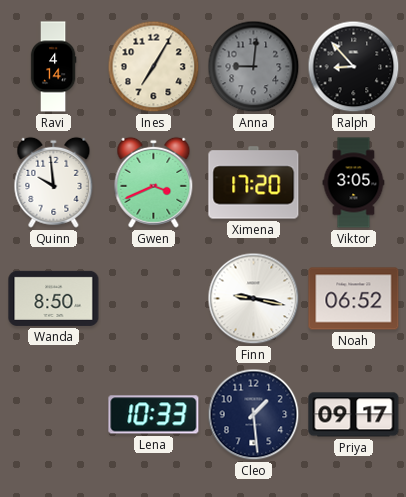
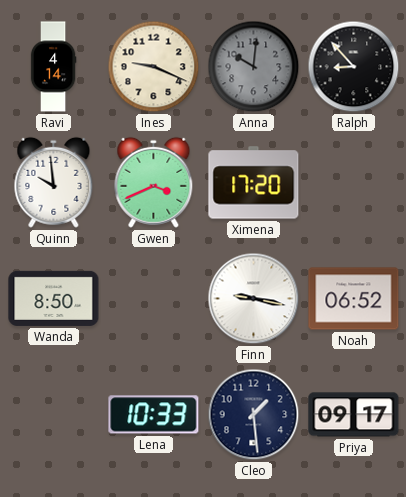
Ines: 7:05 -> 9:19 (154, 67)
Anna: 9:01 -> 10:01 (254, 67)
Viktor: 3:05 -> none (354, 183)
